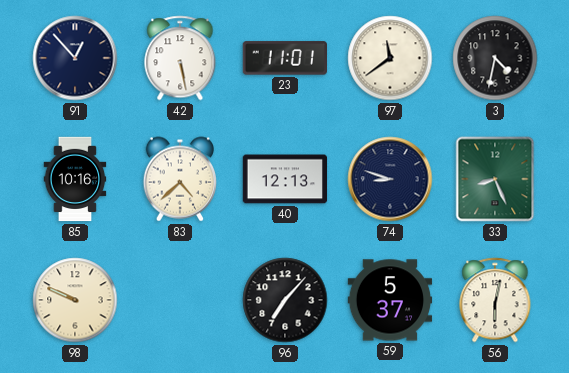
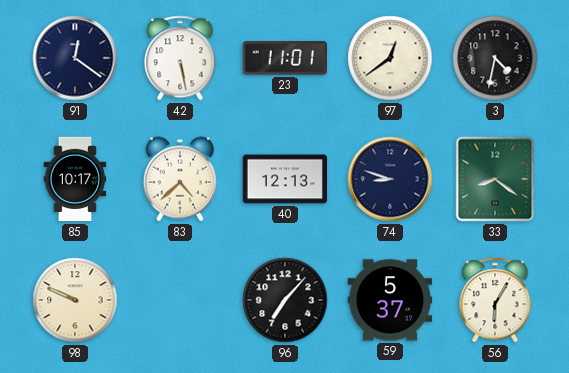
91: 12:53 -> 12:21 (75, 58)
97: 11:39 -> 12:39 (390, 58)
85: 10:16 -> 10:17 (75, 179)
33: 8:26 -> 8:21 (495, 179)
56: 6:02 -> 6:05 (495, 300)
